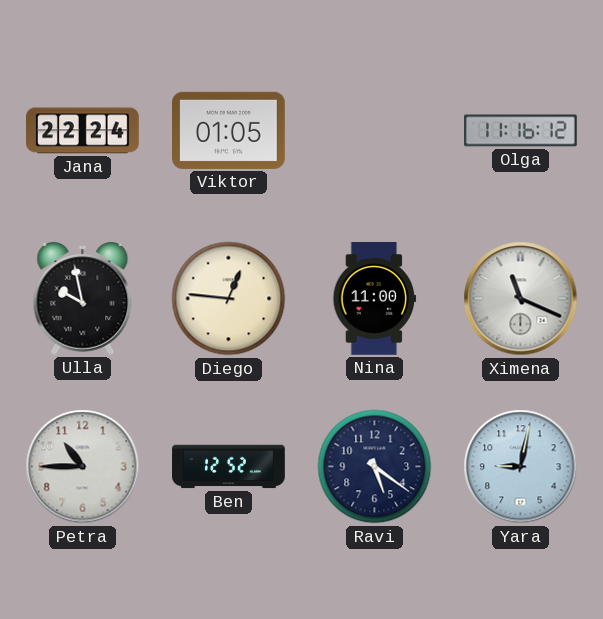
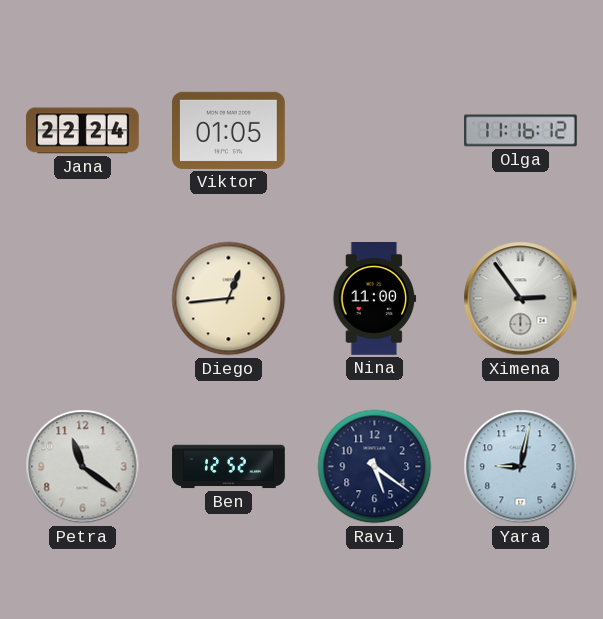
Ulla: 9:58 -> none (83, 299)
Diego: 12:46 -> 12:44 (229, 299)
Ximena: 11:19 -> 2:54 (521, 299)
Petra: 10:45 -> 11:21 (83, 467)
